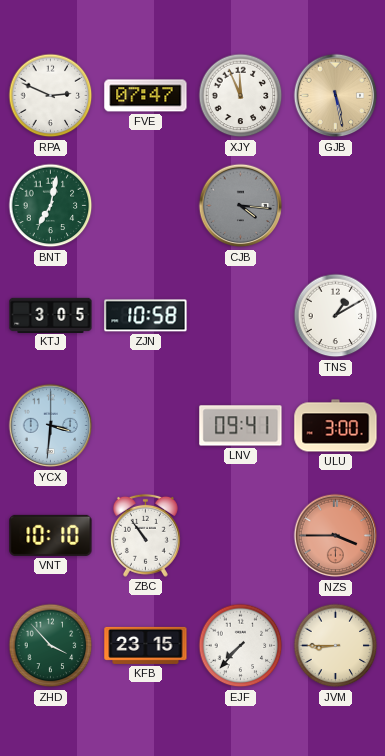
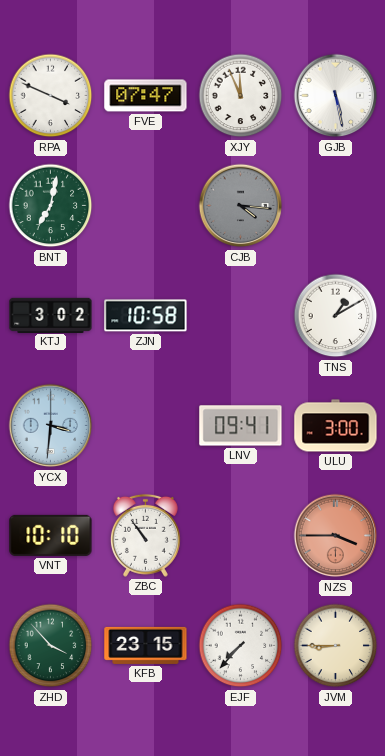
RPA: 2:49 -> 3:49 (51, 96)
GJB dial: champagne -> white (336, 96)
KTJ: 3:05 -> 3:02 (51, 315)
